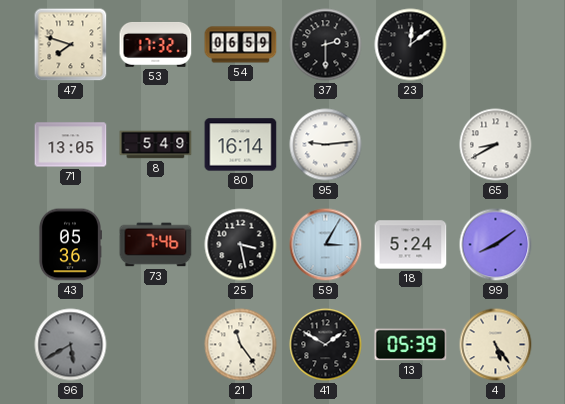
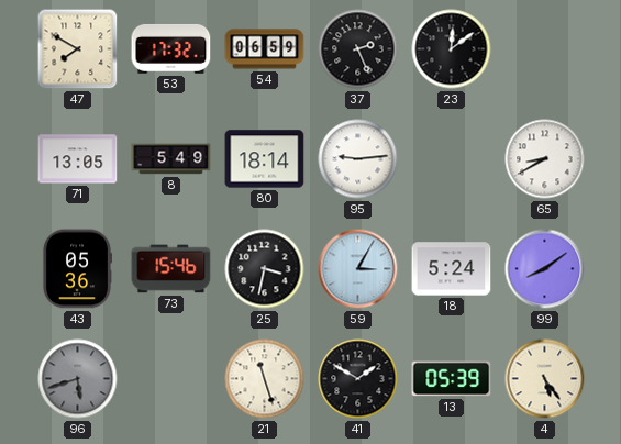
47: 7:48 -> 7:50 (78, 49)
37: 2:30 -> 2:26 (358, 49)
80: 16:14 -> 18:14 (265, 159)
73: 7:46 -> 15:46 (171, 269)
25: 3:28 -> 3:32 (265, 269)
96: 5:40 -> 5:42 (78, 379)
21: 11:24 -> 11:27 (265, 379)
